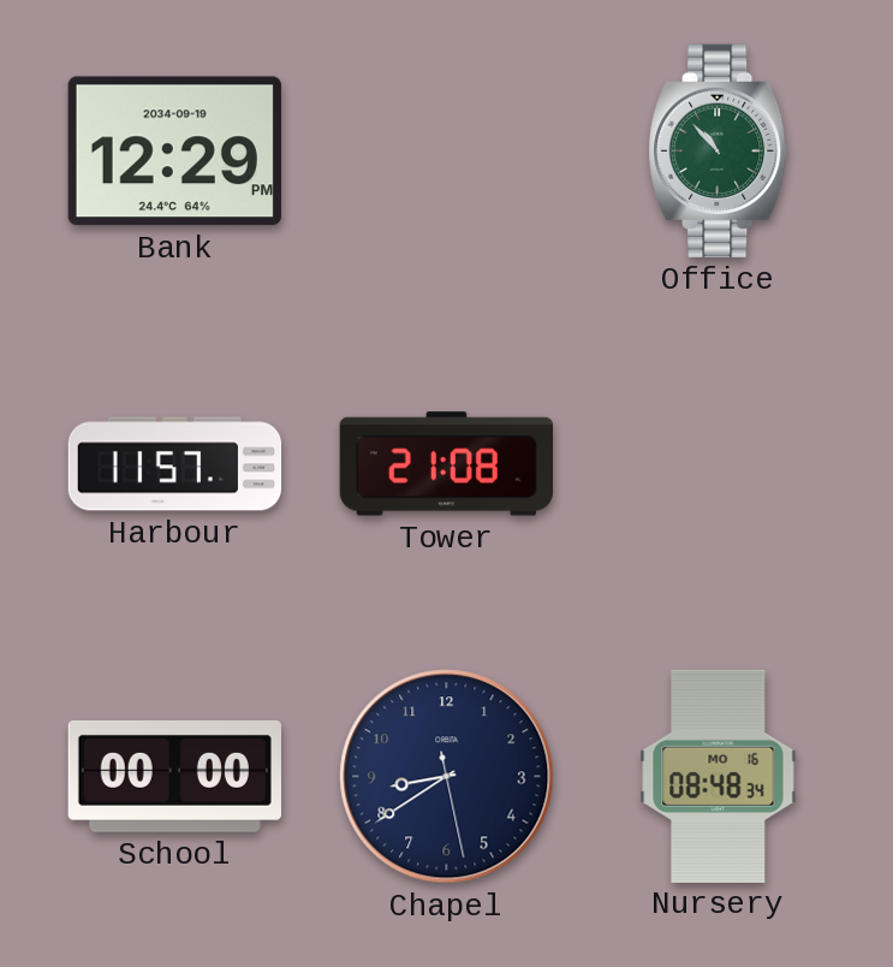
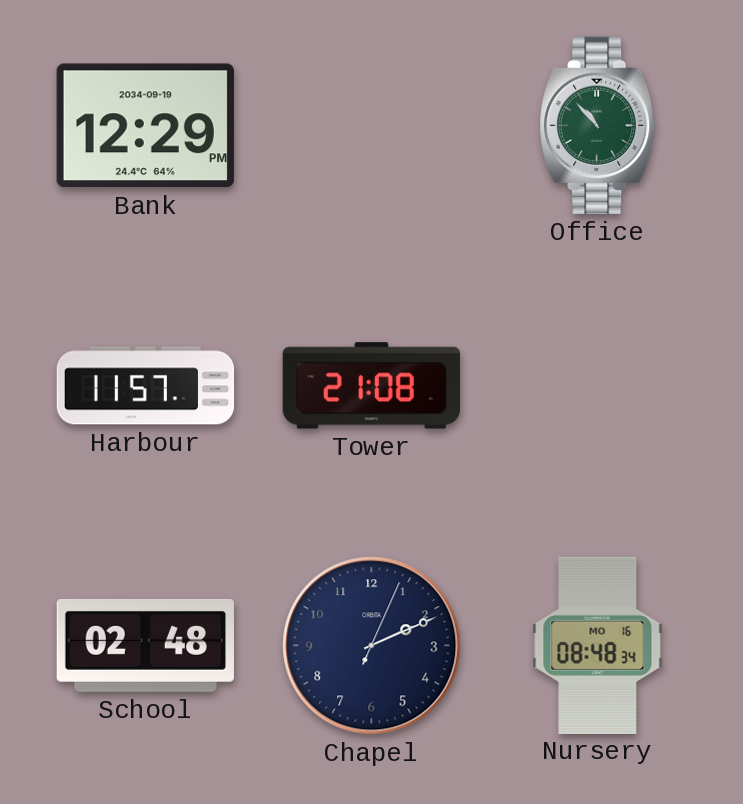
School: 00:00 -> 02:48 (145, 645)
Chapel: 8:39 -> 2:11 (372, 646)
